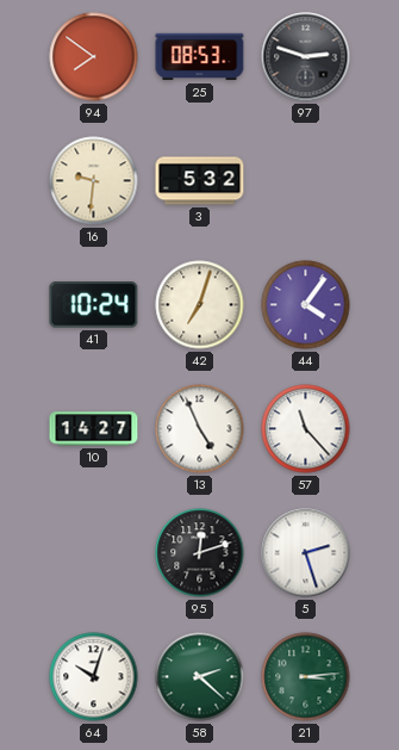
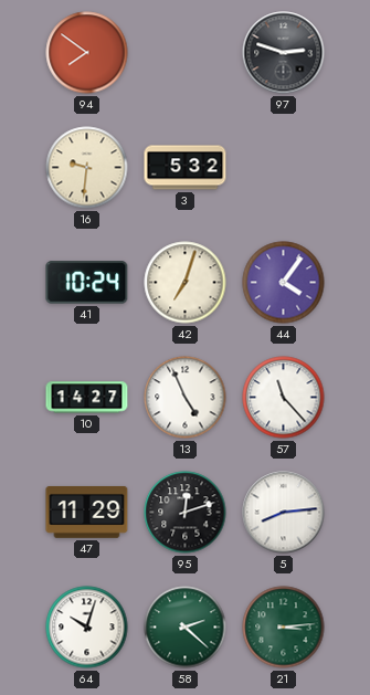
25: 08:53 -> none (200, 57)
47: none -> 11:29 (87, 512)
5: 2:27 -> 8:14 (284, 513)
